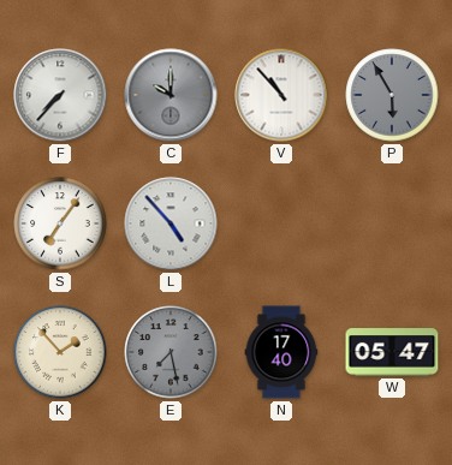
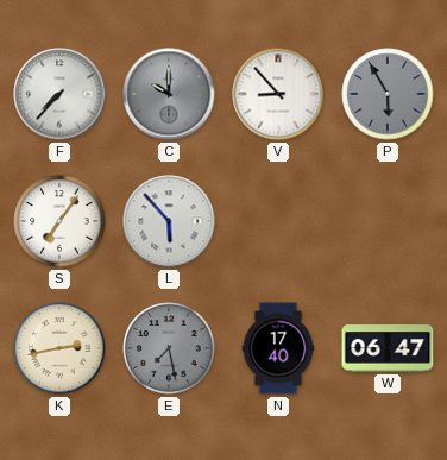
V: 10:53 -> 8:53 (278, 94)
L: 4:53 -> 5:53 (169, 221)
K: 1:53 -> 2:43 (59, 348)
W: 05:47 -> 06:47 (388, 348)
